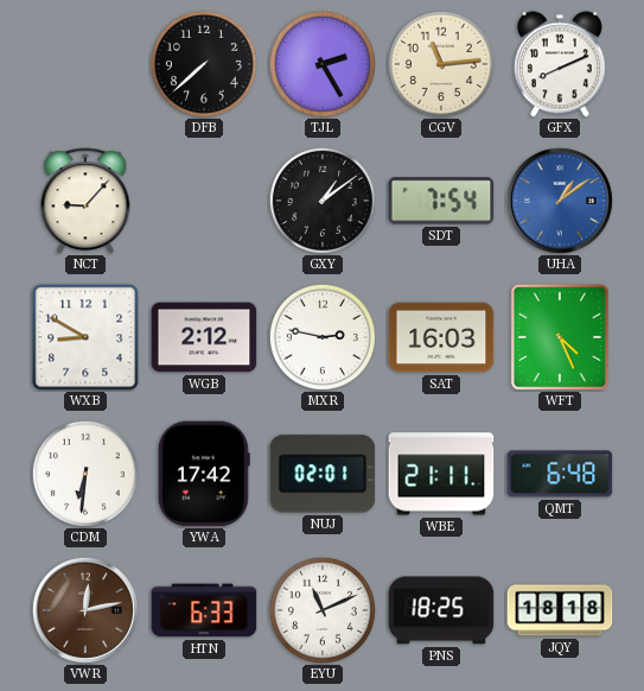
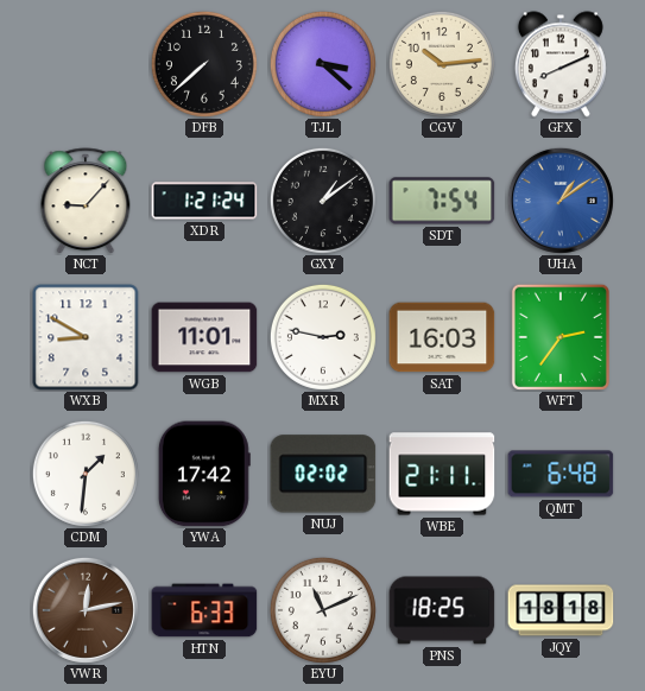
TJL: 2:25 -> 3:22 (323, 64)
CGV: 11:14 -> 10:14 (442, 64)
XDR: none -> 1:21 (204, 201)
WGB: 2:12 -> 11:01 (204, 337)
WFT: 4:26 -> 2:36 (561, 337)
CDM: 6:31 -> 1:31 (86, 474)
NUJ: 02:01 -> 02:02 (323, 474)
